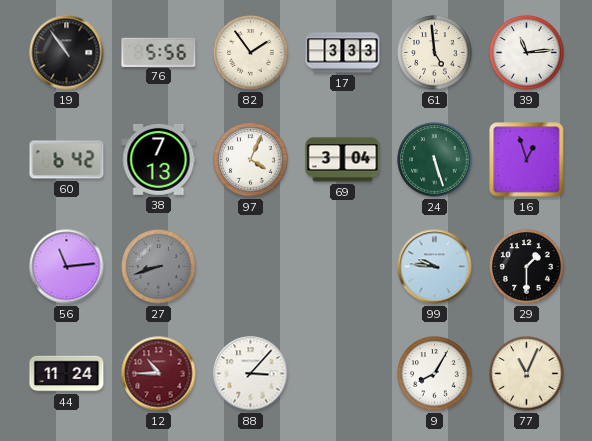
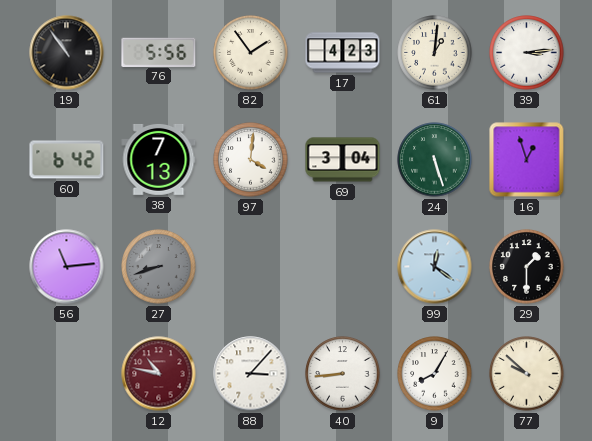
17: 3:33 -> 4:23 (343, 53)
61: 4:59 -> 1:01 (435, 53)
39: 11:14 -> 3:14 (527, 53)
97: 4:04 -> 4:01 (251, 160)
99: 9:46 -> 12:21 (435, 267)
44: 11:24 -> none (67, 374)
12: 10:45 -> 10:47 (159, 374)
40: none -> 8:44 (343, 374)
77: 11:04 -> 9:52 (527, 374)
